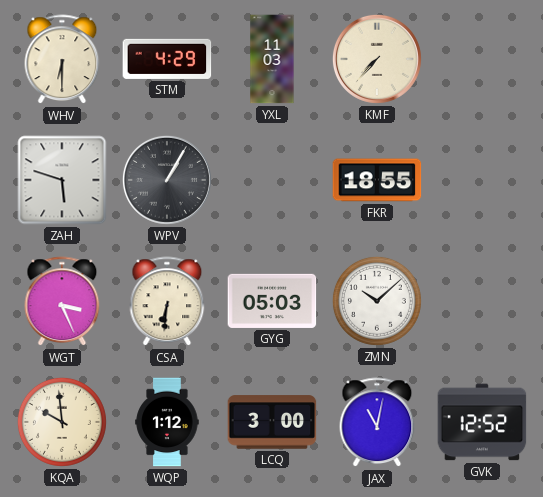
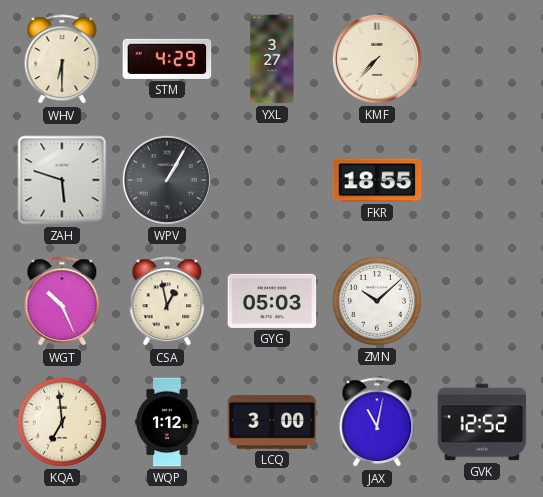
YXL: 11:03 -> 3:27 (272, 59)
WGT: 3:26 -> 10:26 (62, 302)
CSA: 6:31 -> 12:58 (167, 302)
KQA: 9:59 -> 6:59 (62, 422)
